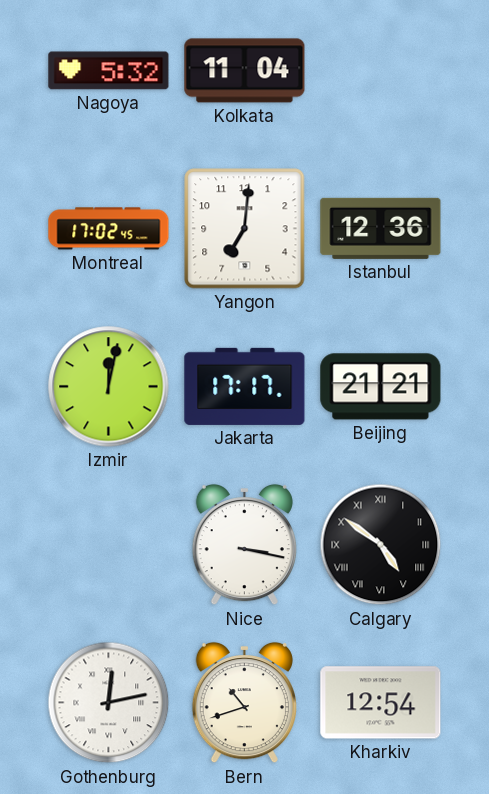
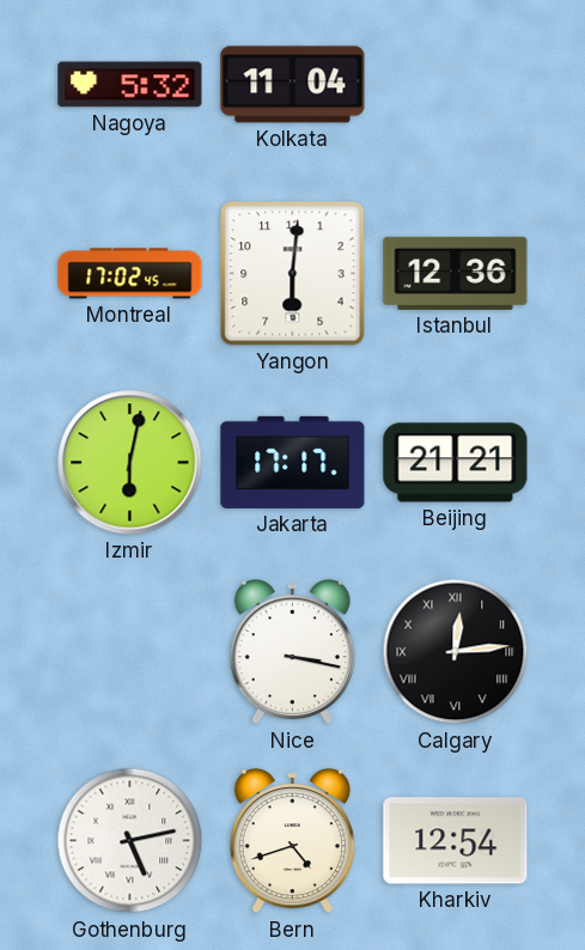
Yangon: 7:01 -> 6:01 (293, 274)
Izmir: 12:02 -> 6:02 (130, 463)
Calgary: 4:51 -> 12:14 (456, 652)
Gothenburg: 12:13 -> 5:13 (130, 841)
Bern: 10:42 -> 4:42 (292, 841)
